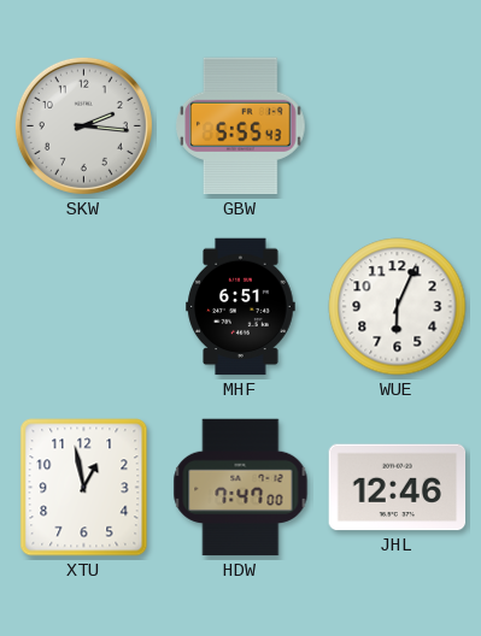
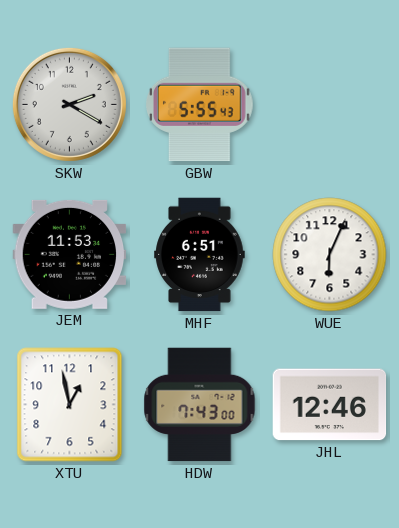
SKW: 2:16 -> 2:20 (69, 104)
JEM: none -> 11:53 (70, 254)
HDW: 7:47 -> 7:43 (200, 405)
